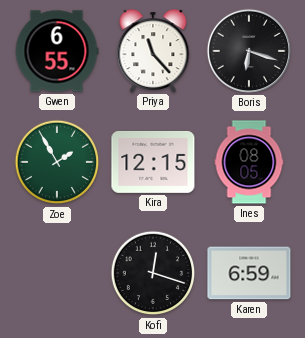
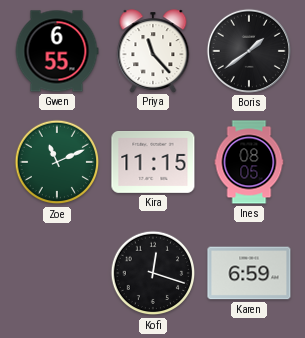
Boris: 6:18 -> 1:39 (249, 51)
Zoe: 1:55 -> 11:11 (57, 162)
Kira: 12:15 -> 11:15 (153, 163)
